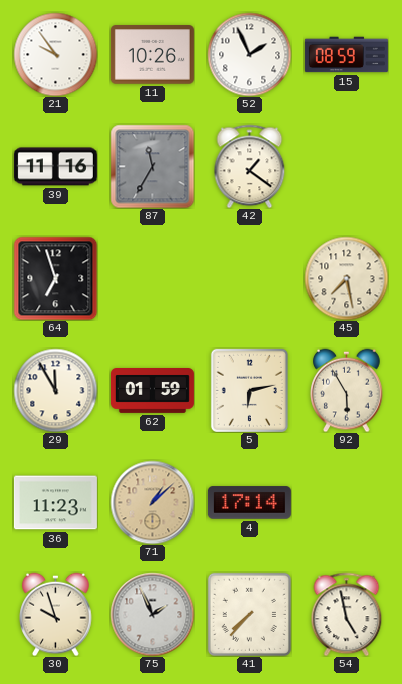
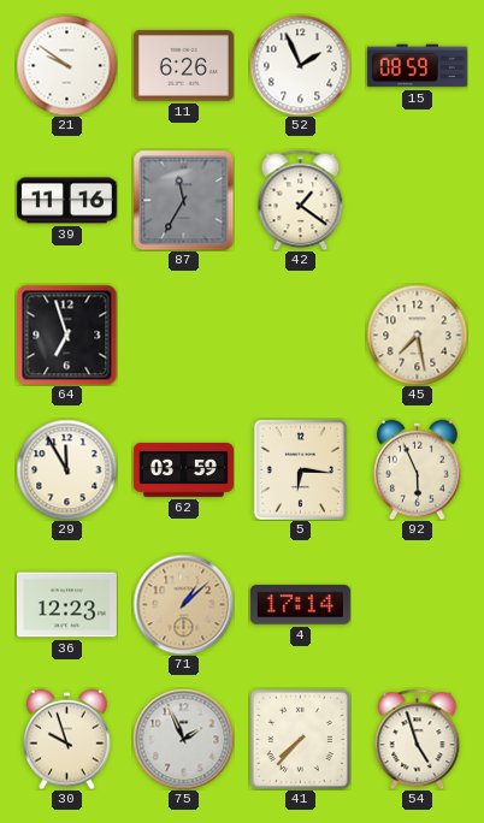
21: 9:54 -> 9:51 (66, 65)
11: 10:26 -> 6:26 (183, 66)
62: 01:59 -> 03:59 (183, 470)
5: 6:13 -> 6:16 (300, 469)
92: 5:55 -> 5:56 (418, 469)
36: 11:23 -> 12:23 (66, 605)
54: 4:58 -> 4:57 (418, 739)
